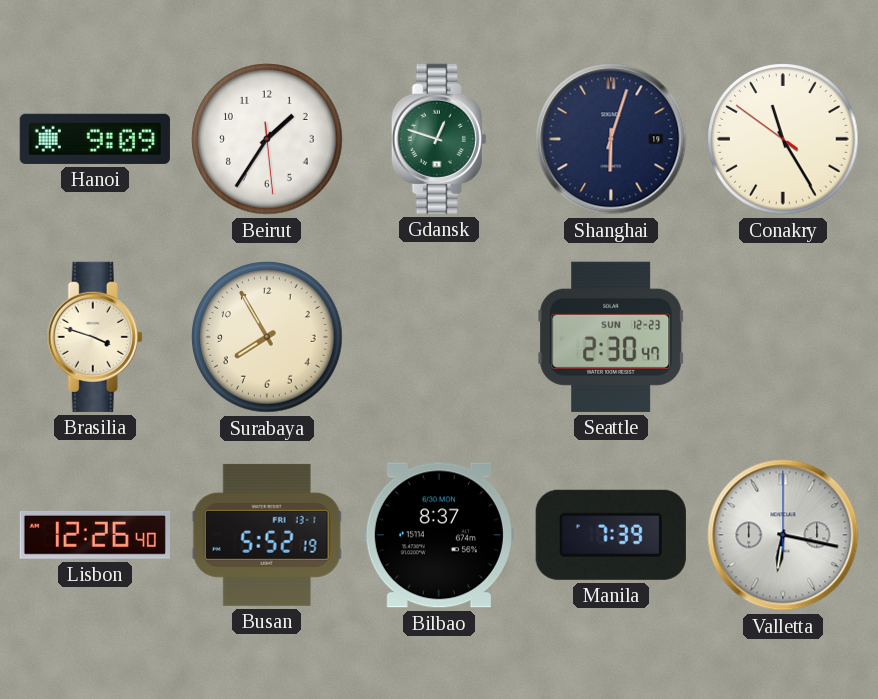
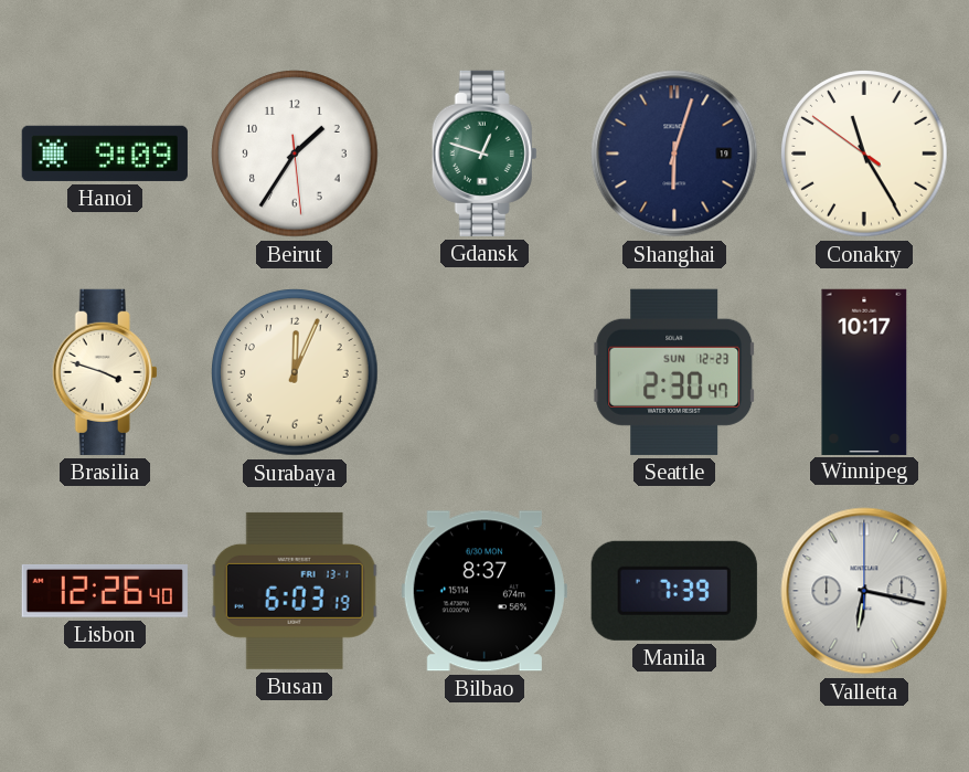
Surabaya: 7:55 -> 12:04 (295, 372)
Winnipeg: none -> 10:17 (864, 371)
Busan: 5:52 -> 6:03 (295, 591)
